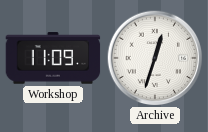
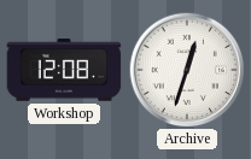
Workshop: 11:09 -> 12:08 (64, 70)
